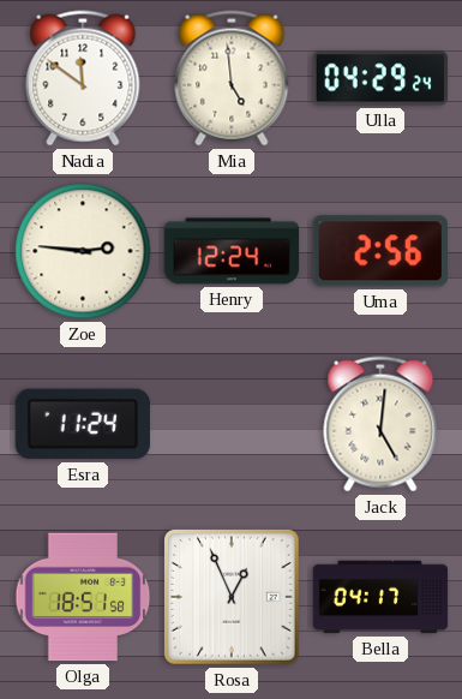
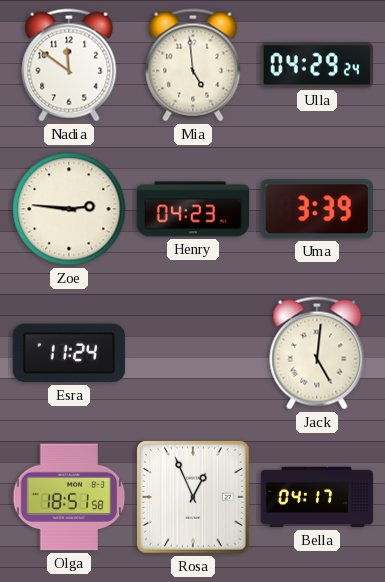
Henry: 12:24 -> 04:23 (193, 209)
Uma: 2:56 -> 3:39 (317, 209)
